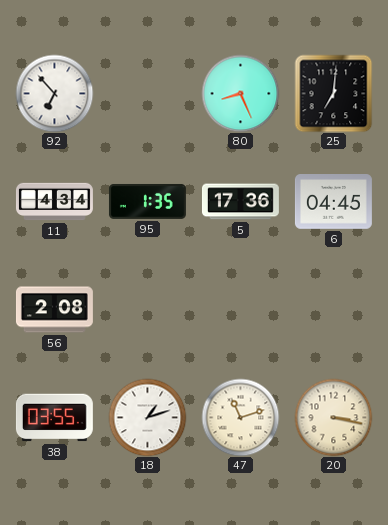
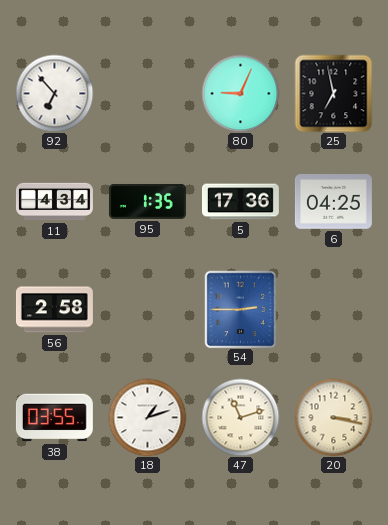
80: 8:26 -> 9:04 (240, 93)
25: 7:01 -> 6:58 (333, 93)
6: 04:45 -> 04:25 (333, 202)
56: 2:08 -> 2:58 (54, 310)
54: none -> 2:45 (241, 309)
